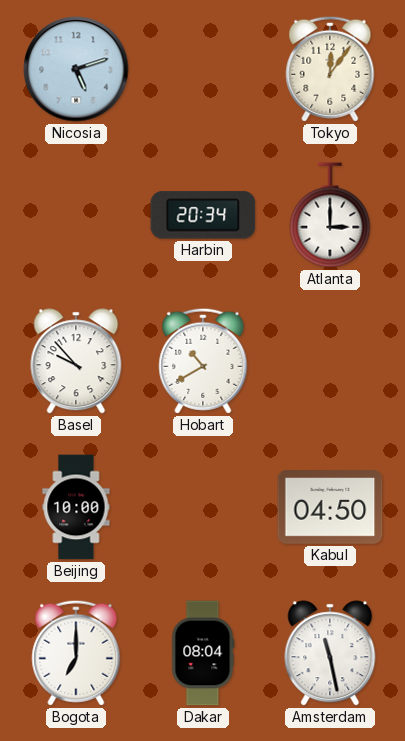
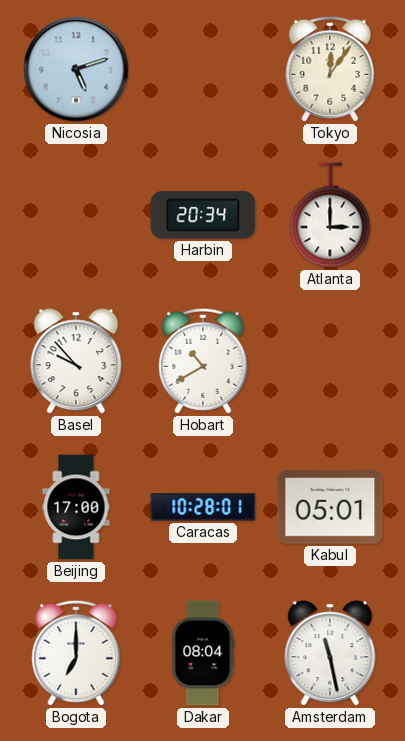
Beijing: 10:00 -> 17:00 (76, 507)
Caracas: none -> 10:28 (203, 507)
Kabul: 04:50 -> 05:01 (330, 507)
